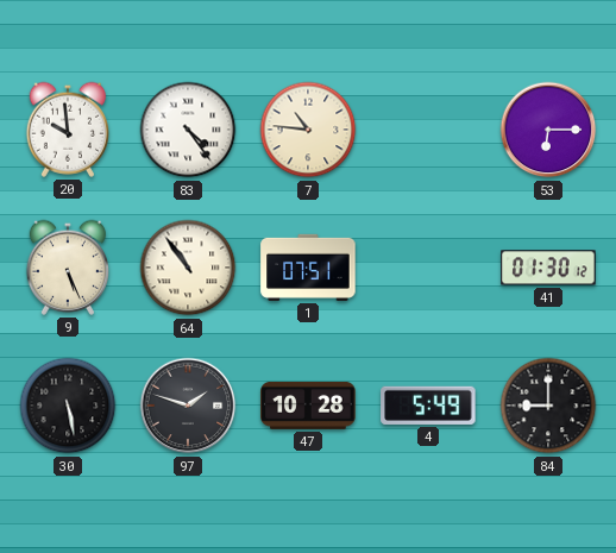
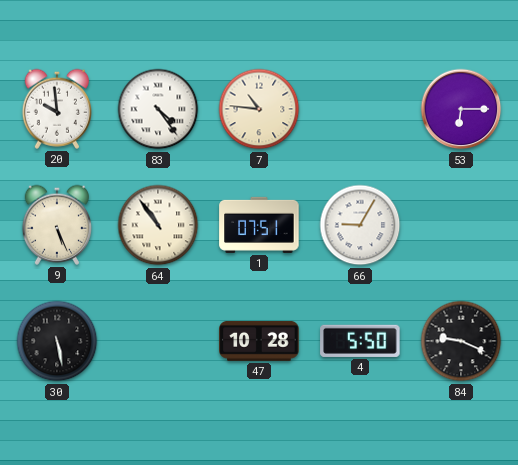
66: none -> 9:05 (360, 225)
41: 01:30 -> none (548, 268)
97: 1:48 -> none (188, 406)
4: 5:49 -> 5:50 (360, 341)
84: 9:00 -> 9:19 (461, 341)
